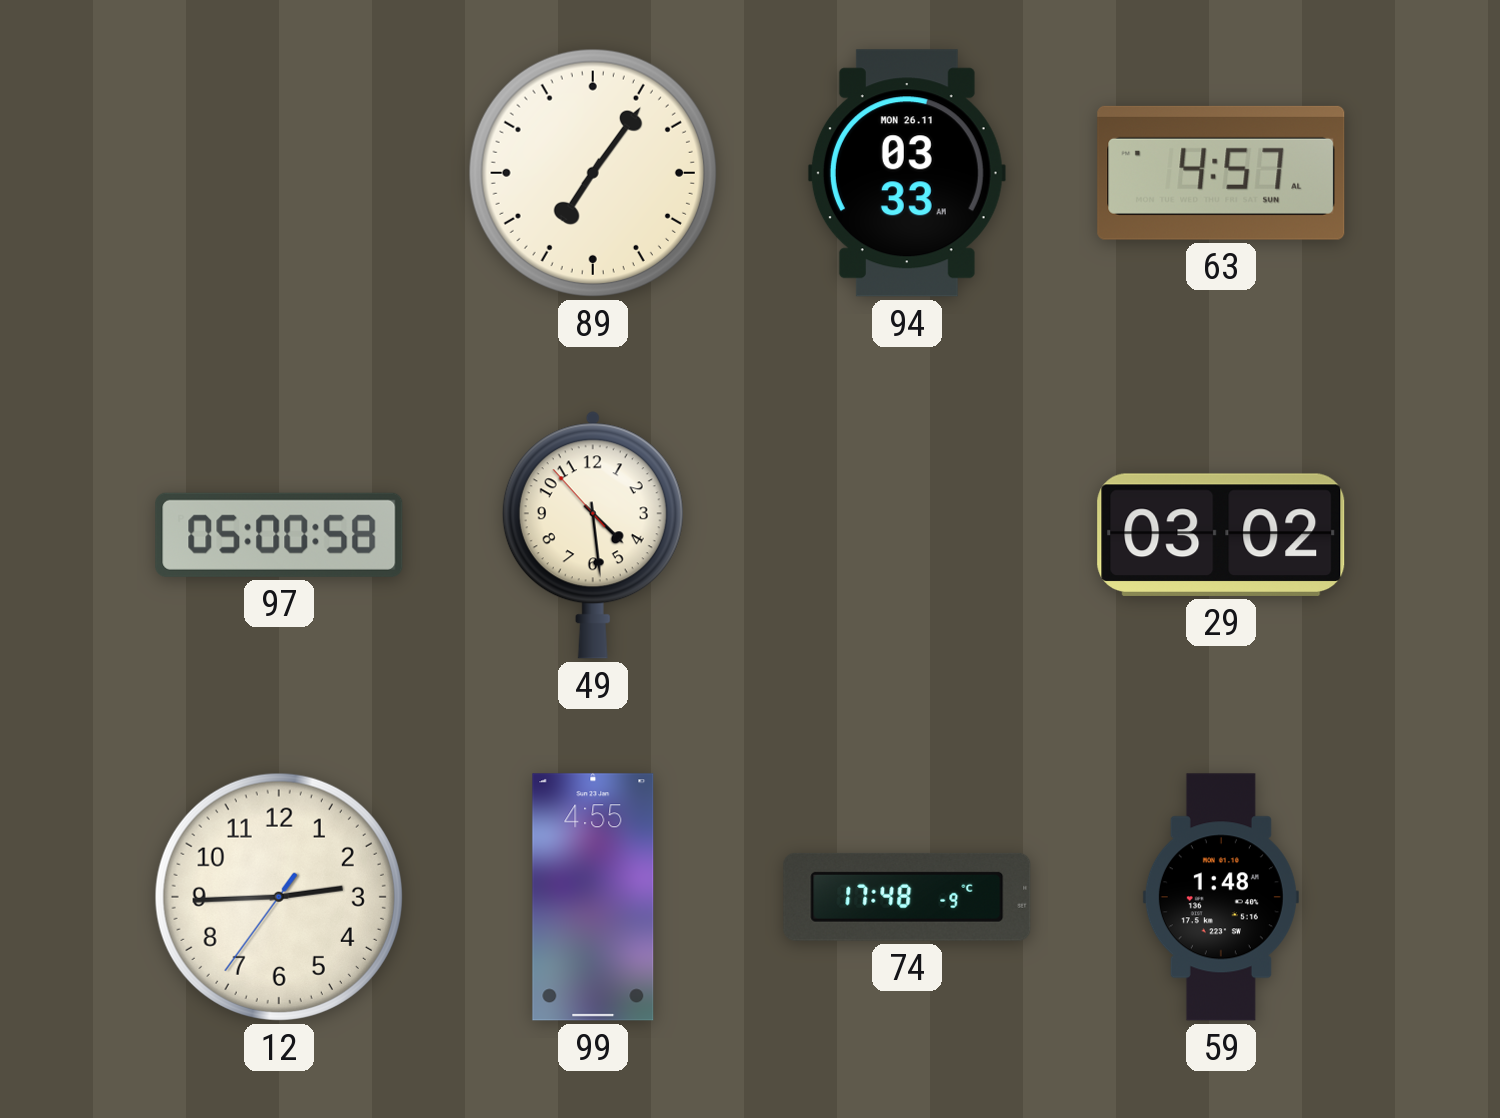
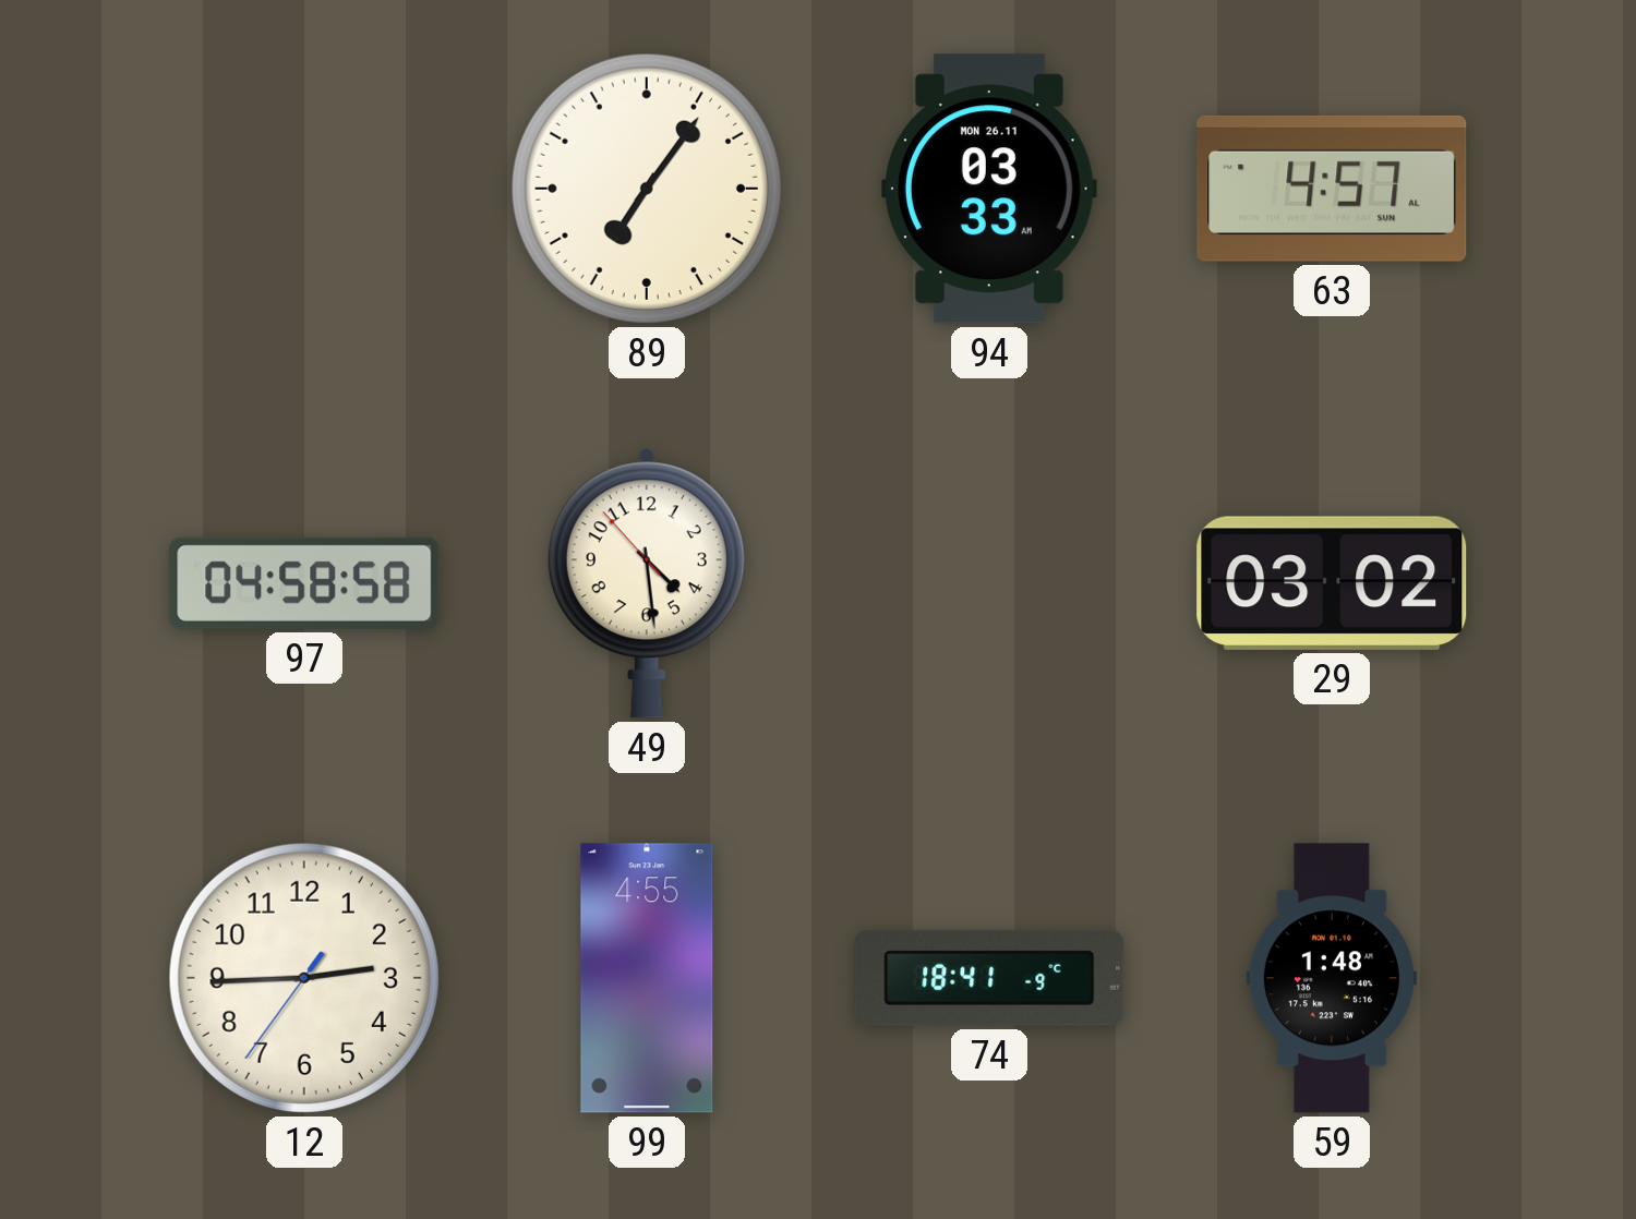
97: 05:00 -> 04:58 (304, 583)
74: 17:48 -> 18:41 (989, 978)
